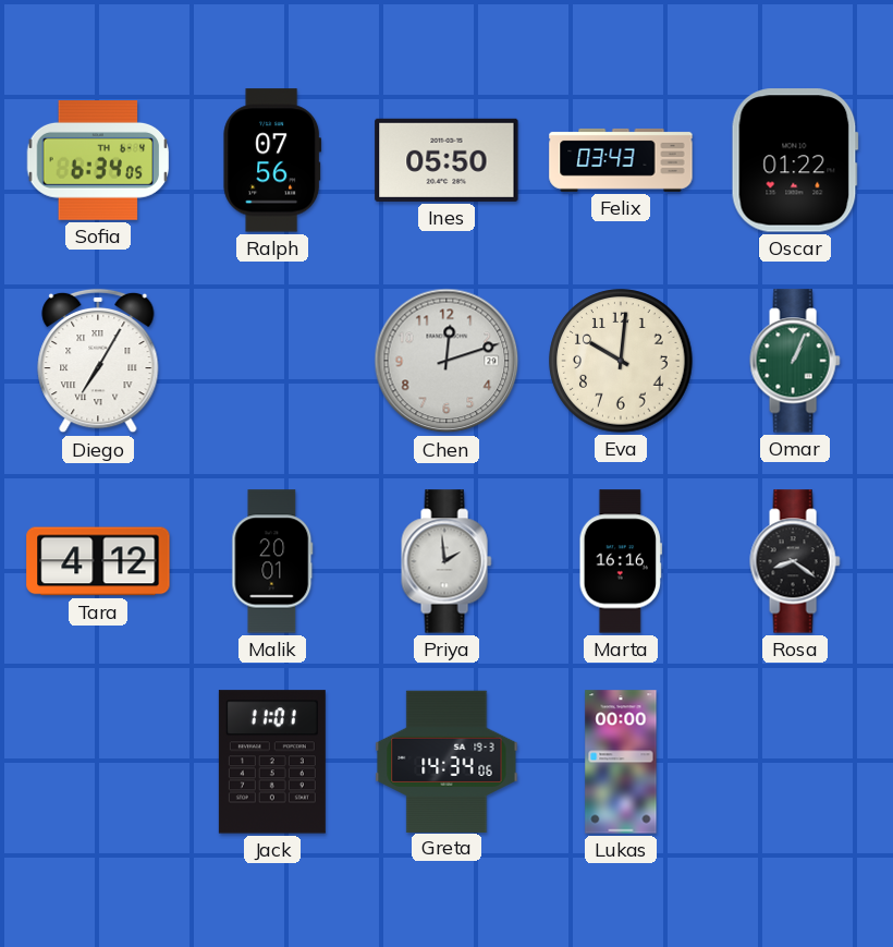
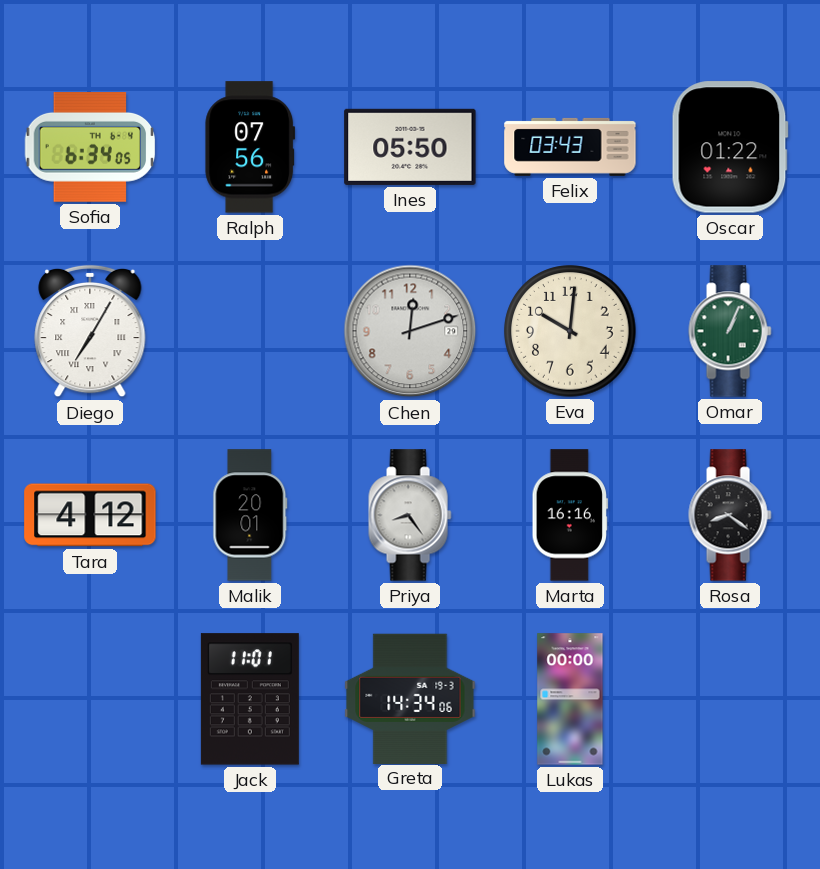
Priya: 1:59 -> 8:24 (410, 515)
